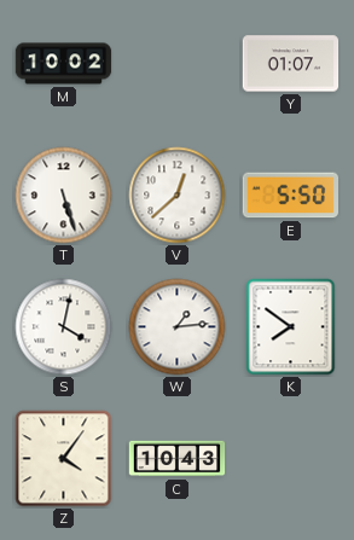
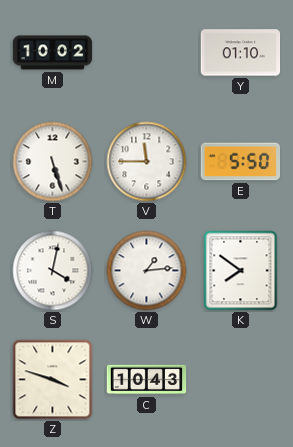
Y: 01:07 -> 01:10 (241, 53)
V: 12:38 -> 11:45 (147, 162)
Z: 4:06 -> 3:48 (53, 380)
